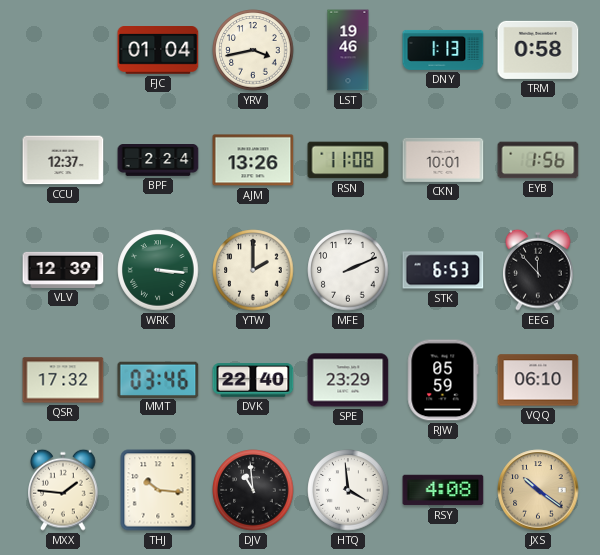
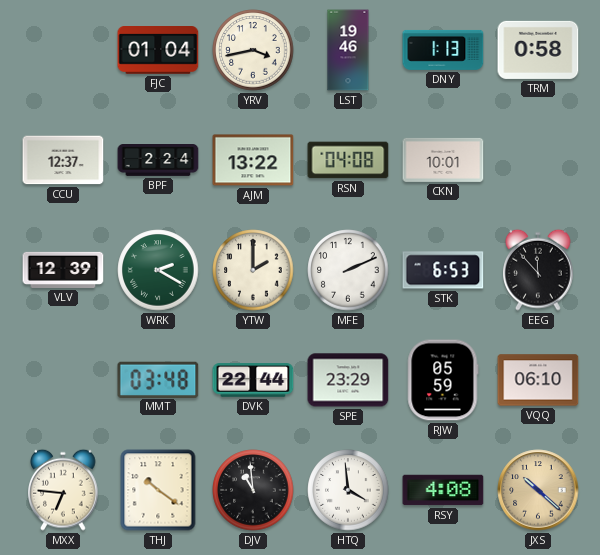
AJM: 13:26 -> 13:22 (253, 160)
RSN: 11:08 -> 04:08 (348, 160)
EYB: 1:56 -> none (538, 160)
WRK: 3:16 -> 2:20 (158, 270)
QSR: 17:32 -> none (63, 380)
MMT: 03:46 -> 03:48 (158, 379)
DVK: 22:40 -> 22:44 (253, 380)
MXX: 1:46 -> 6:46 (63, 490)
THJ: 10:16 -> 10:21 (158, 490)
JXS: 10:21 -> 10:22 (538, 490)
